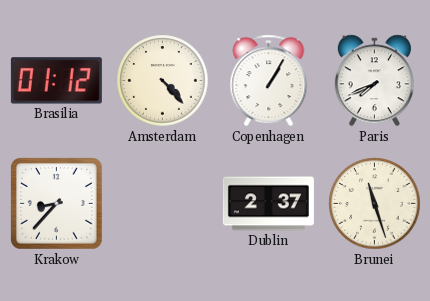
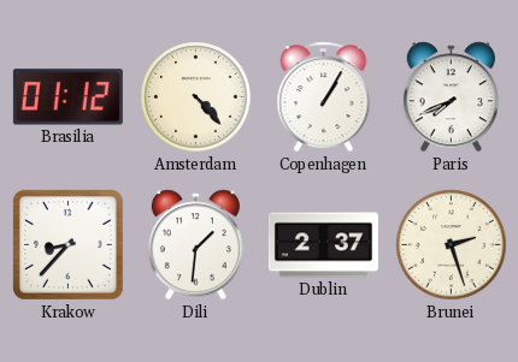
Dili: none -> 1:31 (195, 245)
Brunei: 11:27 -> 2:27 (452, 245)
